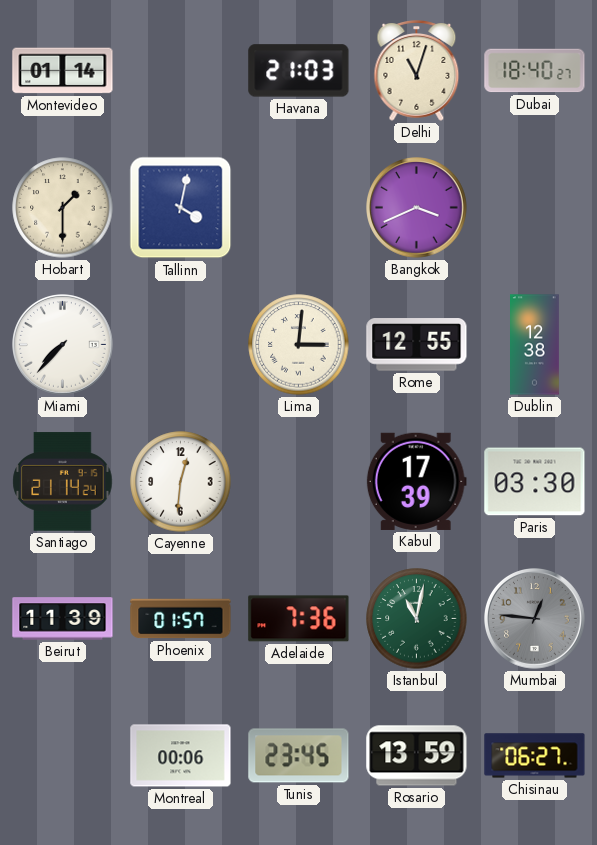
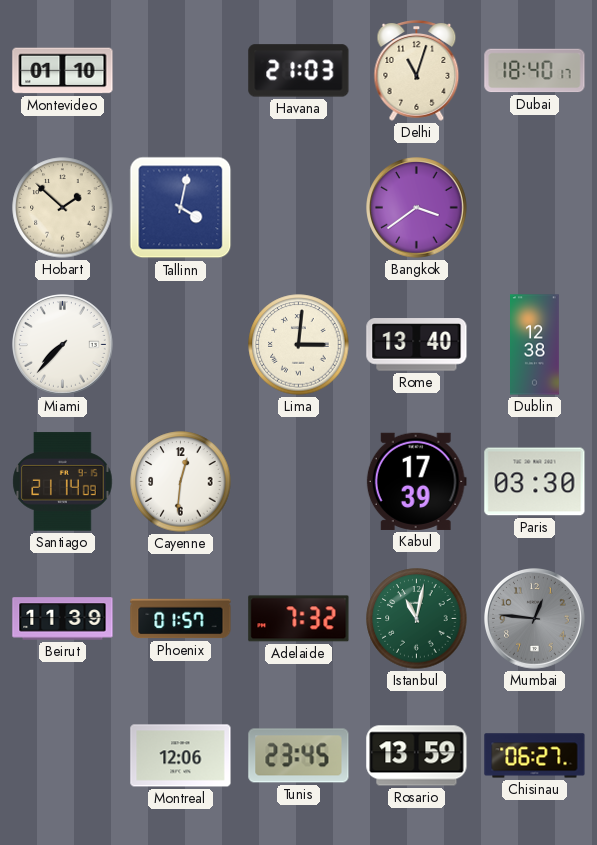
Montevideo: 01:14 -> 01:10 (63, 71)
Dubai: 18:40:27 -> 18:40:17 (535, 71)
Hobart: 1:30 -> 1:52 (63, 208)
Bangkok: 3:41 -> 3:39 (417, 208)
Rome: 12:55 -> 13:40 (417, 345)
Santiago: 21:14:24 -> 21:14:09 (63, 482)
Adelaide: 7:36 -> 7:32 (299, 619)
Montreal: 00:06 -> 12:06 (181, 756)
